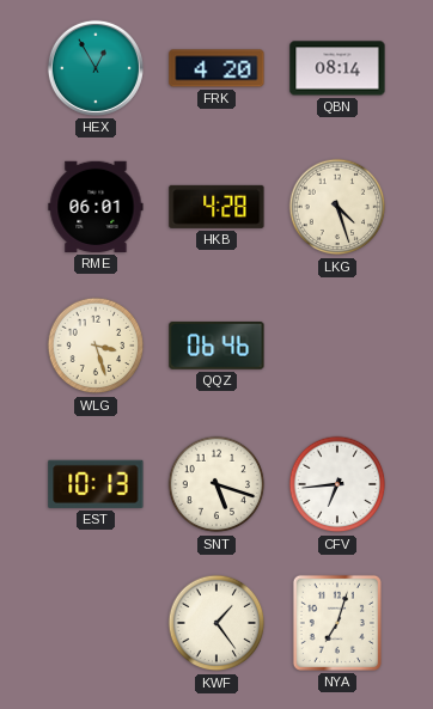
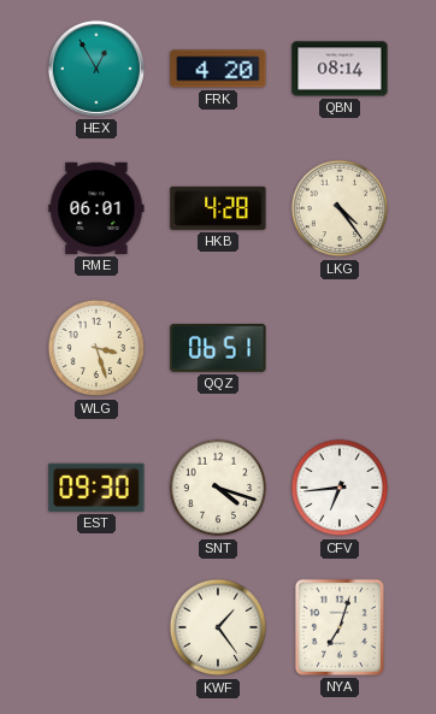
LKG: 4:27 -> 4:24 (340, 208)
QQZ: 06:46 -> 06:51 (218, 348)
EST: 10:13 -> 09:30 (96, 488)
SNT: 5:18 -> 4:18 (218, 488)
